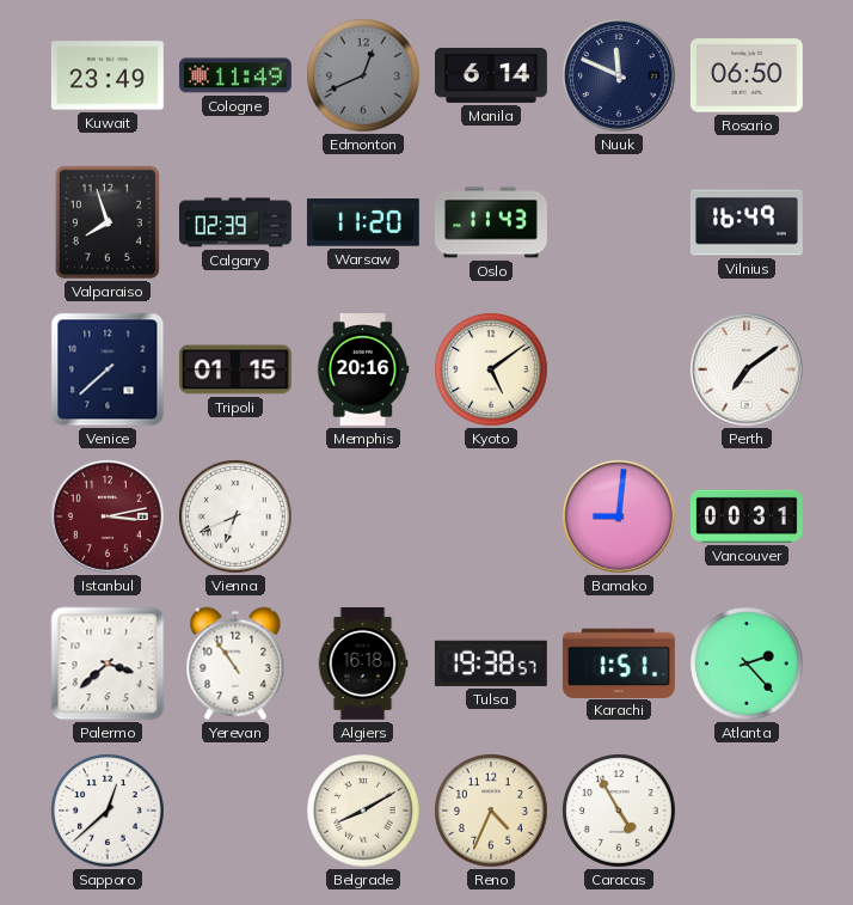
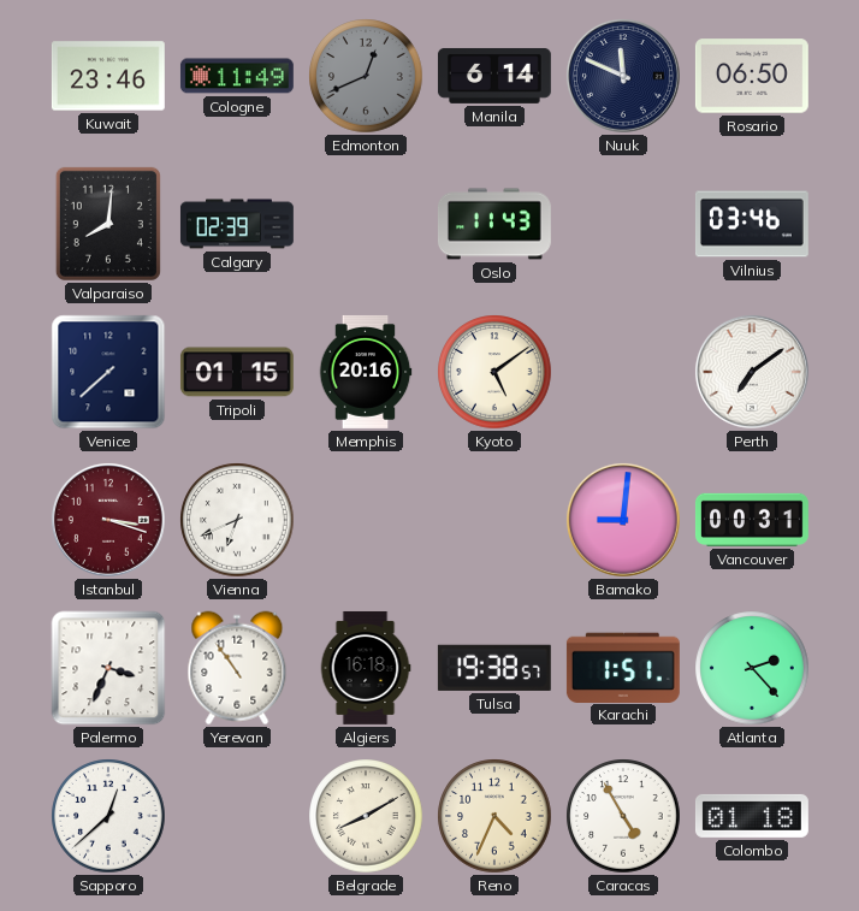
Kuwait: 23:49 -> 23:46 (108, 76)
Valparaiso: 7:57 -> 8:01 (108, 224)
Warsaw: 11:20 -> none (363, 224)
Vilnius: 16:49 -> 03:46 (752, 224)
Istanbul: 3:13 -> 3:18 (108, 520)
Palermo: 3:38 -> 3:34 (108, 668)
Colombo: none -> 01:18 (752, 816)
